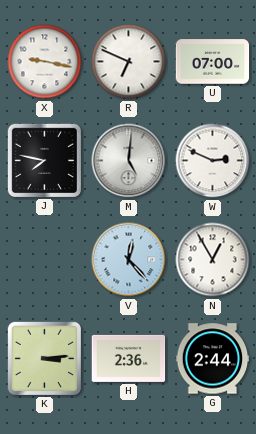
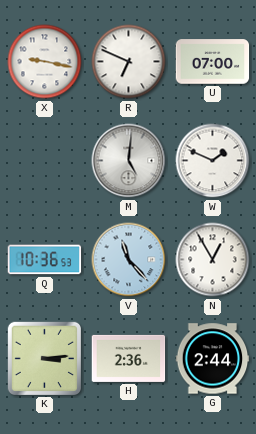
J: 7:47 -> none (44, 160)
W: 2:49 -> 1:49 (213, 161)
Q: none -> 10:36 (45, 260)
V: 12:23 -> 11:23 (129, 260)
